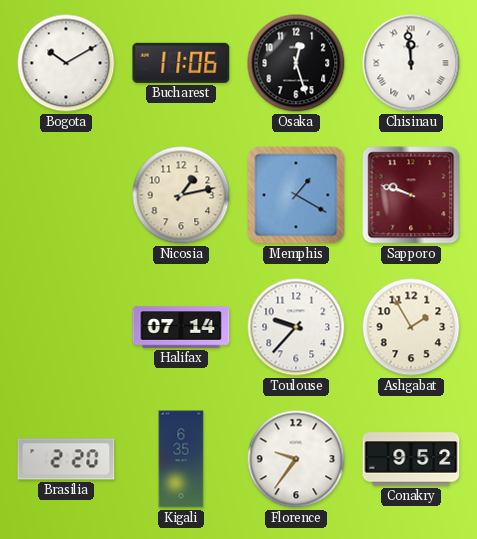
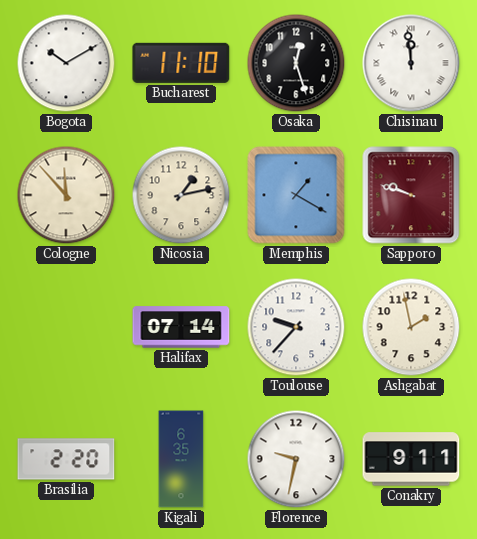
Bucharest: 11:06 -> 11:10 (181, 63)
Cologne: none -> 11:53 (66, 195)
Ashgabat: 1:55 -> 1:58 (411, 327)
Florence: 9:36 -> 9:32 (296, 459)
Conakry: 9:52 -> 9:11 (411, 459)
